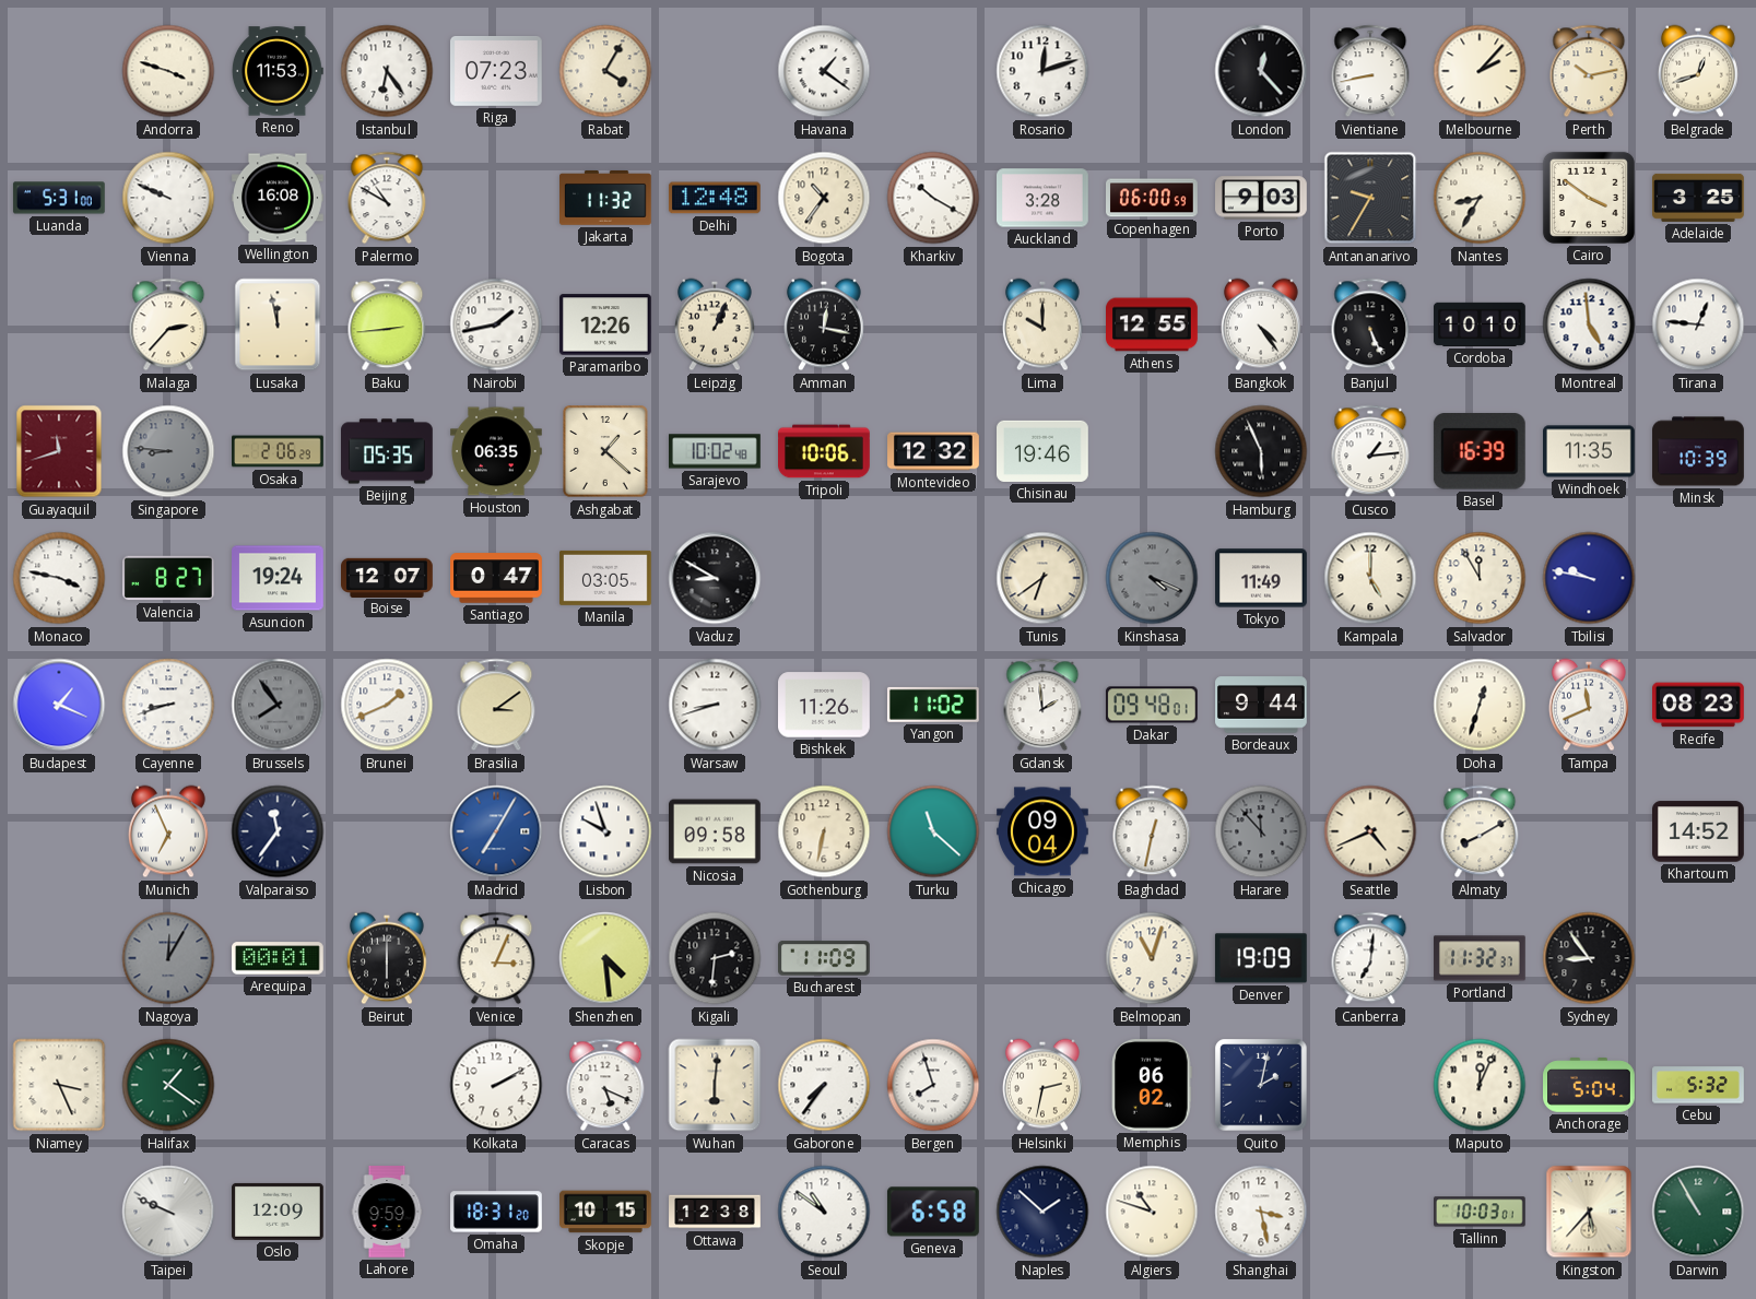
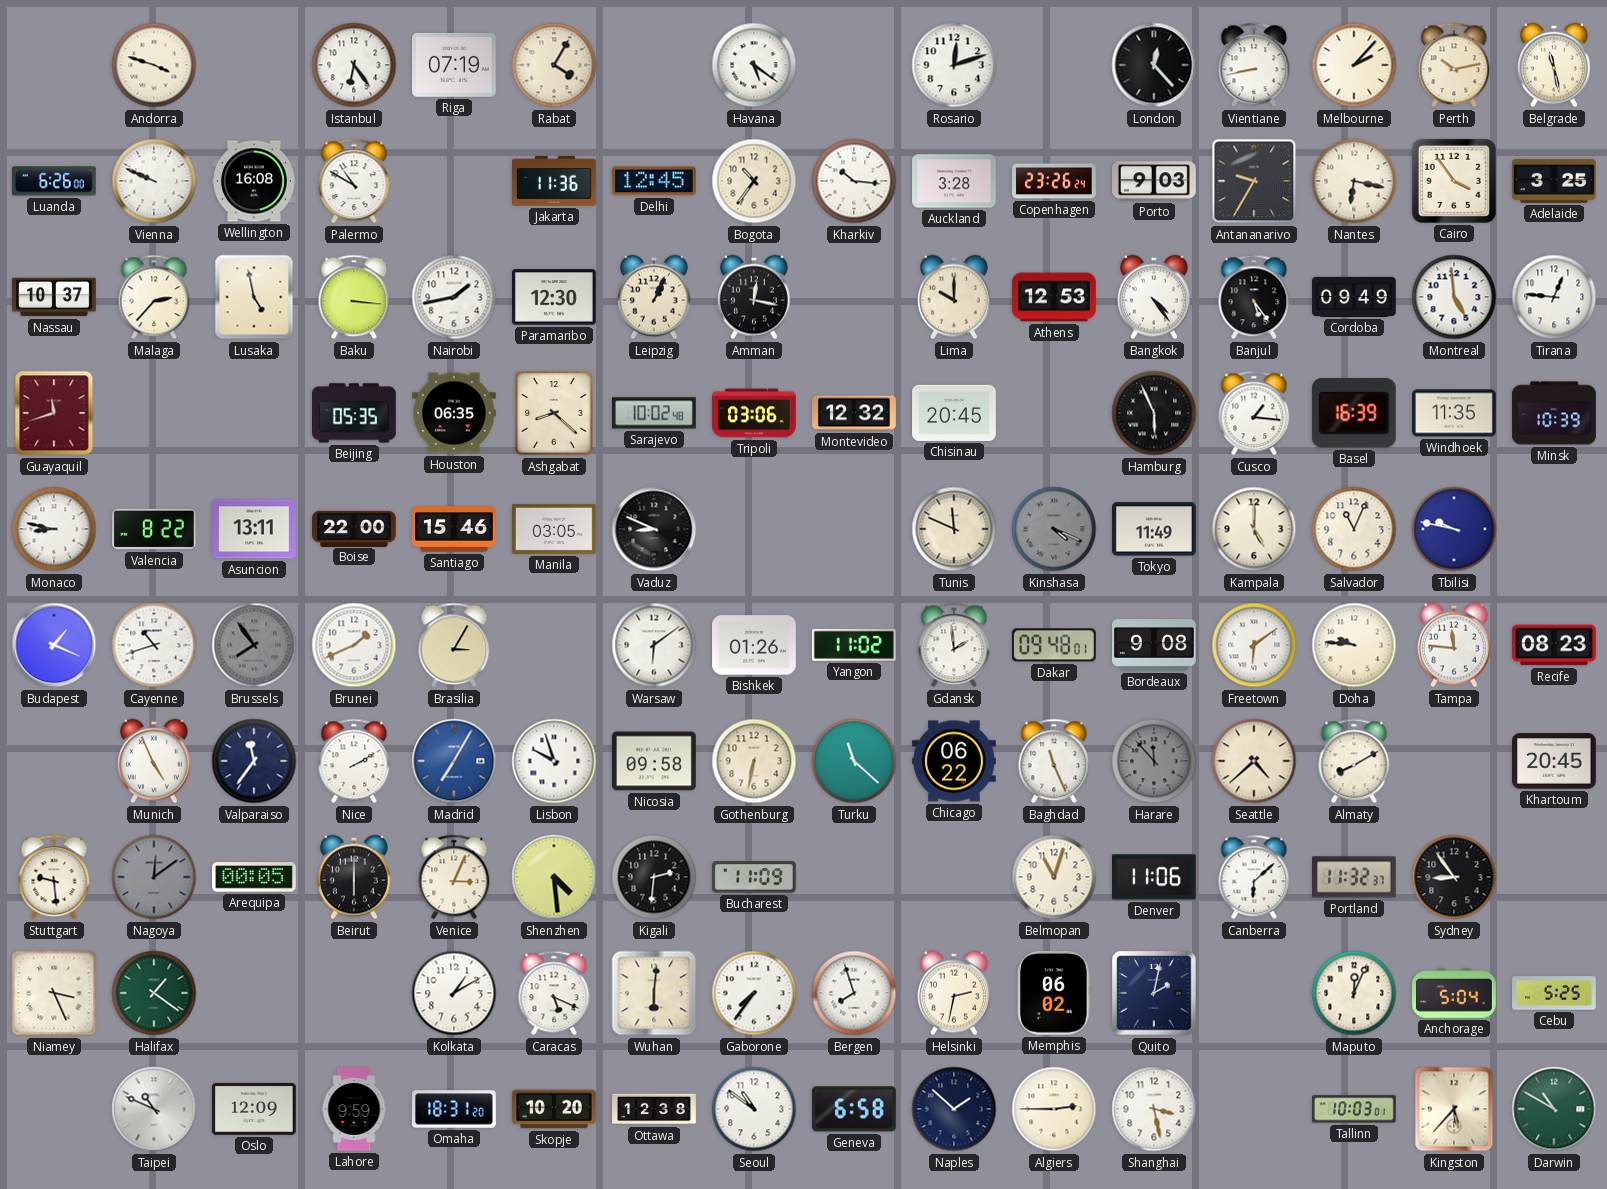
Reno: 11:53 -> none (278, 71)
Riga: 07:23 -> 07:19 (455, 65)
Havana: 1:21 -> 5:21 (754, 65)
Belgrade: 12:42 -> 11:28 (1554, 65)
Luanda: 5:31 -> 6:26 (54, 181)
Jakarta: 11:32 -> 11:36 (555, 181)
Delhi: 12:48 -> 12:45 (654, 181)
Kharkiv: 10:20 -> 10:16 (854, 181)
Copenhagen: 06:00 -> 23:26 (1055, 181)
Nantes: 8:35 -> 6:17 (1354, 181)
Cairo: 3:51 -> 3:54 (1454, 181)
Nassau: none -> 10:37 (55, 297)
Lusaka: 11:58 -> 4:58 (254, 297)
Baku: 2:44 -> 3:16 (354, 297)
Paramaribo: 12:26 -> 12:30 (555, 297)
Athens: 12:55 -> 12:53 (1055, 297)
Banjul: 5:26 -> 5:24 (1254, 297)
Cordoba: 10:10 -> 09:49 (1355, 297)
Singapore: 8:46 -> none (168, 451)
Osaka: 2:06 -> none (278, 451)
Ashgabat: 1:22 -> 8:22 (554, 413)
Tripoli: 10:06 -> 03:06 (755, 413)
Chisinau: 19:46 -> 20:45 (955, 413)
Cusco: 1:14 -> 1:16 (1254, 413)
Monaco: 3:47 -> 8:47 (54, 529)
Valencia: 8:27 -> 8:22 (155, 529)
Asuncion: 19:24 -> 13:11 (255, 529)
Boise: 12:07 -> 22:00 (354, 528)
Santiago: 0:47 -> 15:46 (454, 529)
Vaduz: 8:50 -> 8:49 (654, 529)
Tunis: 6:39 -> 11:49 (954, 529)
Salvador: 11:55 -> 11:04 (1354, 529)
Cayenne: 8:42 -> 10:42 (154, 645)
Brasilia: 3:09 -> 3:05 (454, 645)
Warsaw: 8:42 -> 6:09 (654, 645)
Bishkek: 11:26 -> 01:26 (755, 645)
Bordeaux: 9:44 -> 9:08 (1155, 645)
Freetown: none -> 6:09 (1254, 645)
Doha: 12:33 -> 9:46 (1354, 645)
Tampa: 11:41 -> 11:46 (1454, 645)
Munich: 6:56 -> 4:56 (154, 761)
Nice: none -> 2:10 (354, 761)
Chicago: 09:04 -> 06:22 (955, 761)
Baghdad: 12:32 -> 11:26 (1054, 761)
Seattle: 4:41 -> 4:38 (1254, 761)
Khartoum: 14:52 -> 20:45 (1555, 761)
Stuttgart: none -> 9:29 (54, 877)
Nagoya: 12:05 -> 12:09 (154, 877)
Arequipa: 00:01 -> 00:05 (255, 877)
Denver: 19:09 -> 11:06 (1154, 877)
Canberra: 7:01 -> 6:08 (1254, 877)
Kolkata: 2:10 -> 1:10 (454, 993)
Cebu: 5:32 -> 5:25 (1555, 993)
Taipei: 9:49 -> 10:49 (154, 1109)
Skopje: 10:15 -> 10:20 (555, 1109)
Algiers: 10:48 -> 2:45 (1054, 1109)
Darwin: 10:55 -> 10:50 (1554, 1109)
